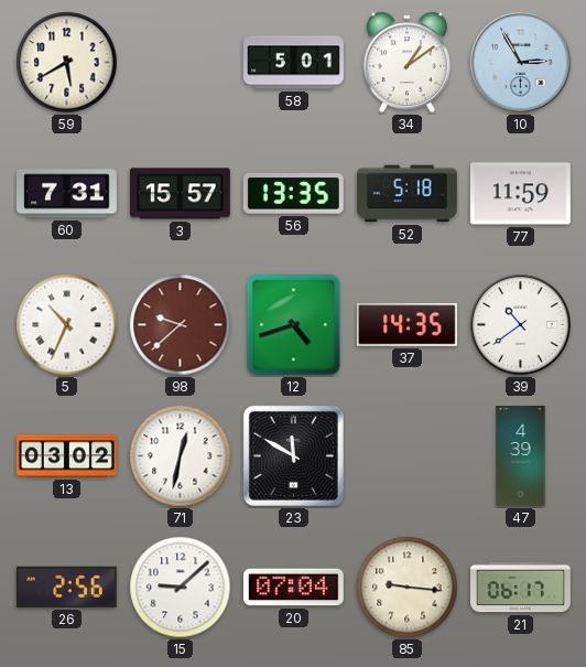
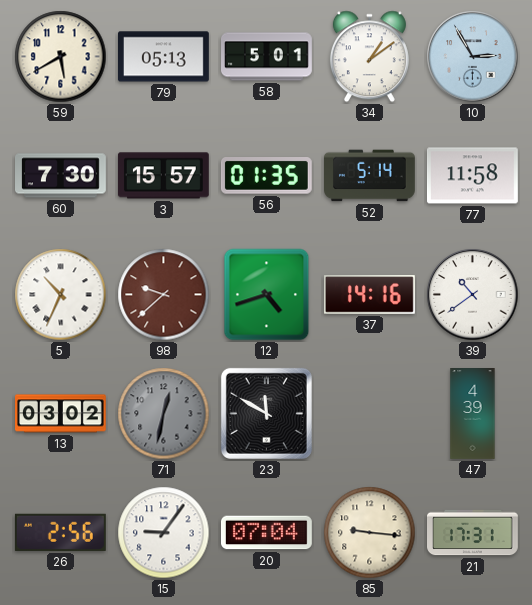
79: none -> 05:13 (164, 57)
60: 7:31 -> 7:30 (61, 176)
56: 13:35 -> 01:35 (266, 176)
52: 5:18 -> 5:14 (370, 176)
77: 11:59 -> 11:58 (472, 176)
37: 14:35 -> 14:16 (369, 295)
71 dial: white -> grey (164, 414)
15: 9:08 -> 9:06 (164, 533)
21: 06:17 -> 17:31 (473, 533)
